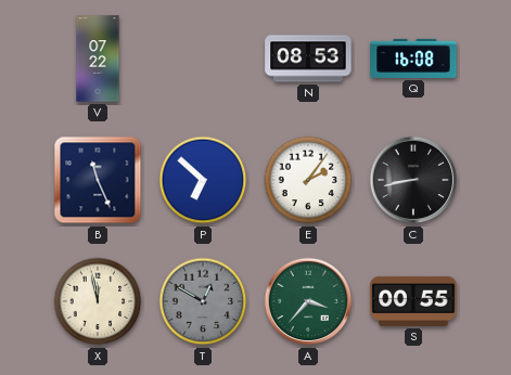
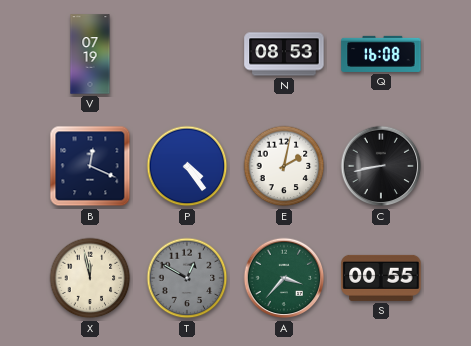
V: 07:22 -> 07:19 (90, 54)
B: 11:26 -> 12:19 (90, 166)
P: 6:52 -> 4:24 (187, 166)
E: 2:06 -> 2:02 (284, 166)
